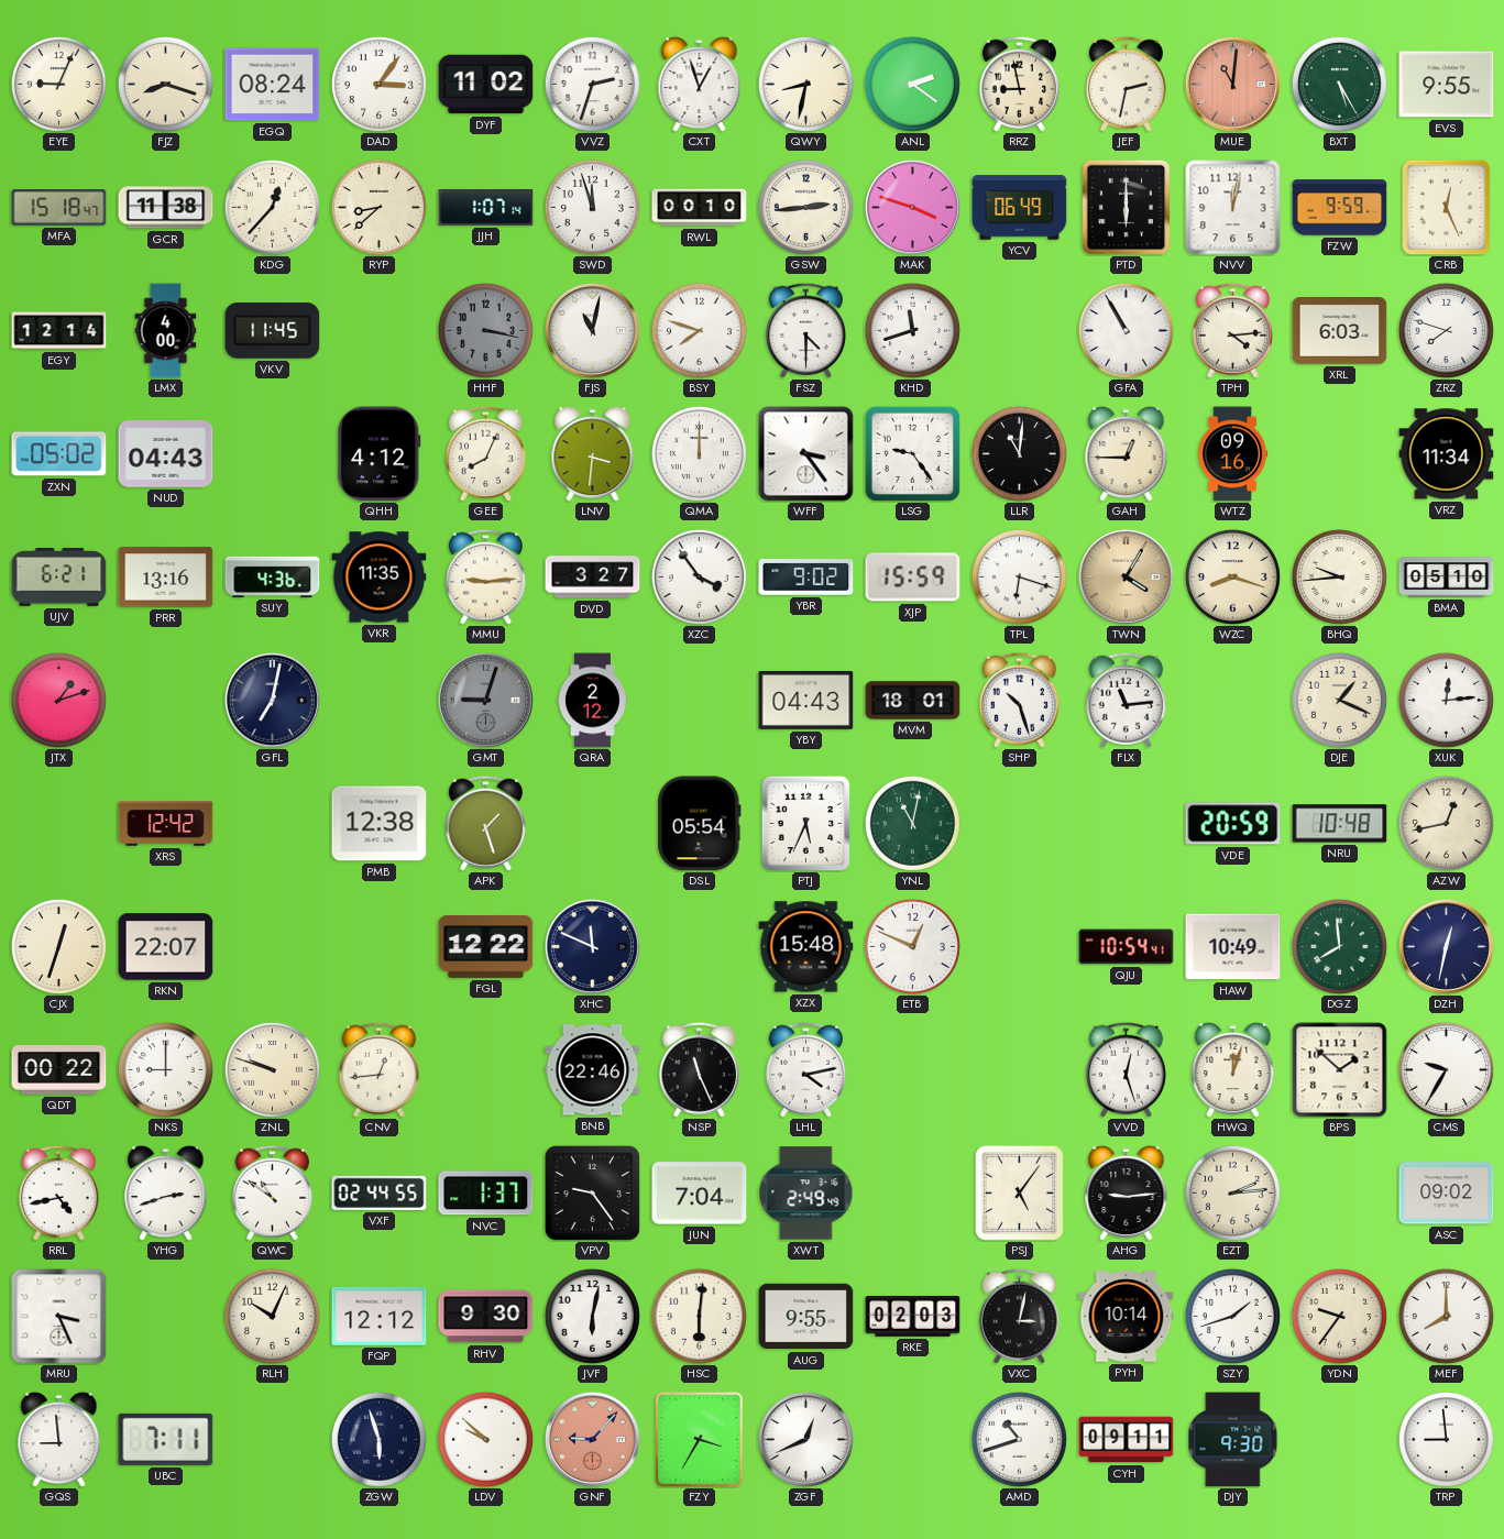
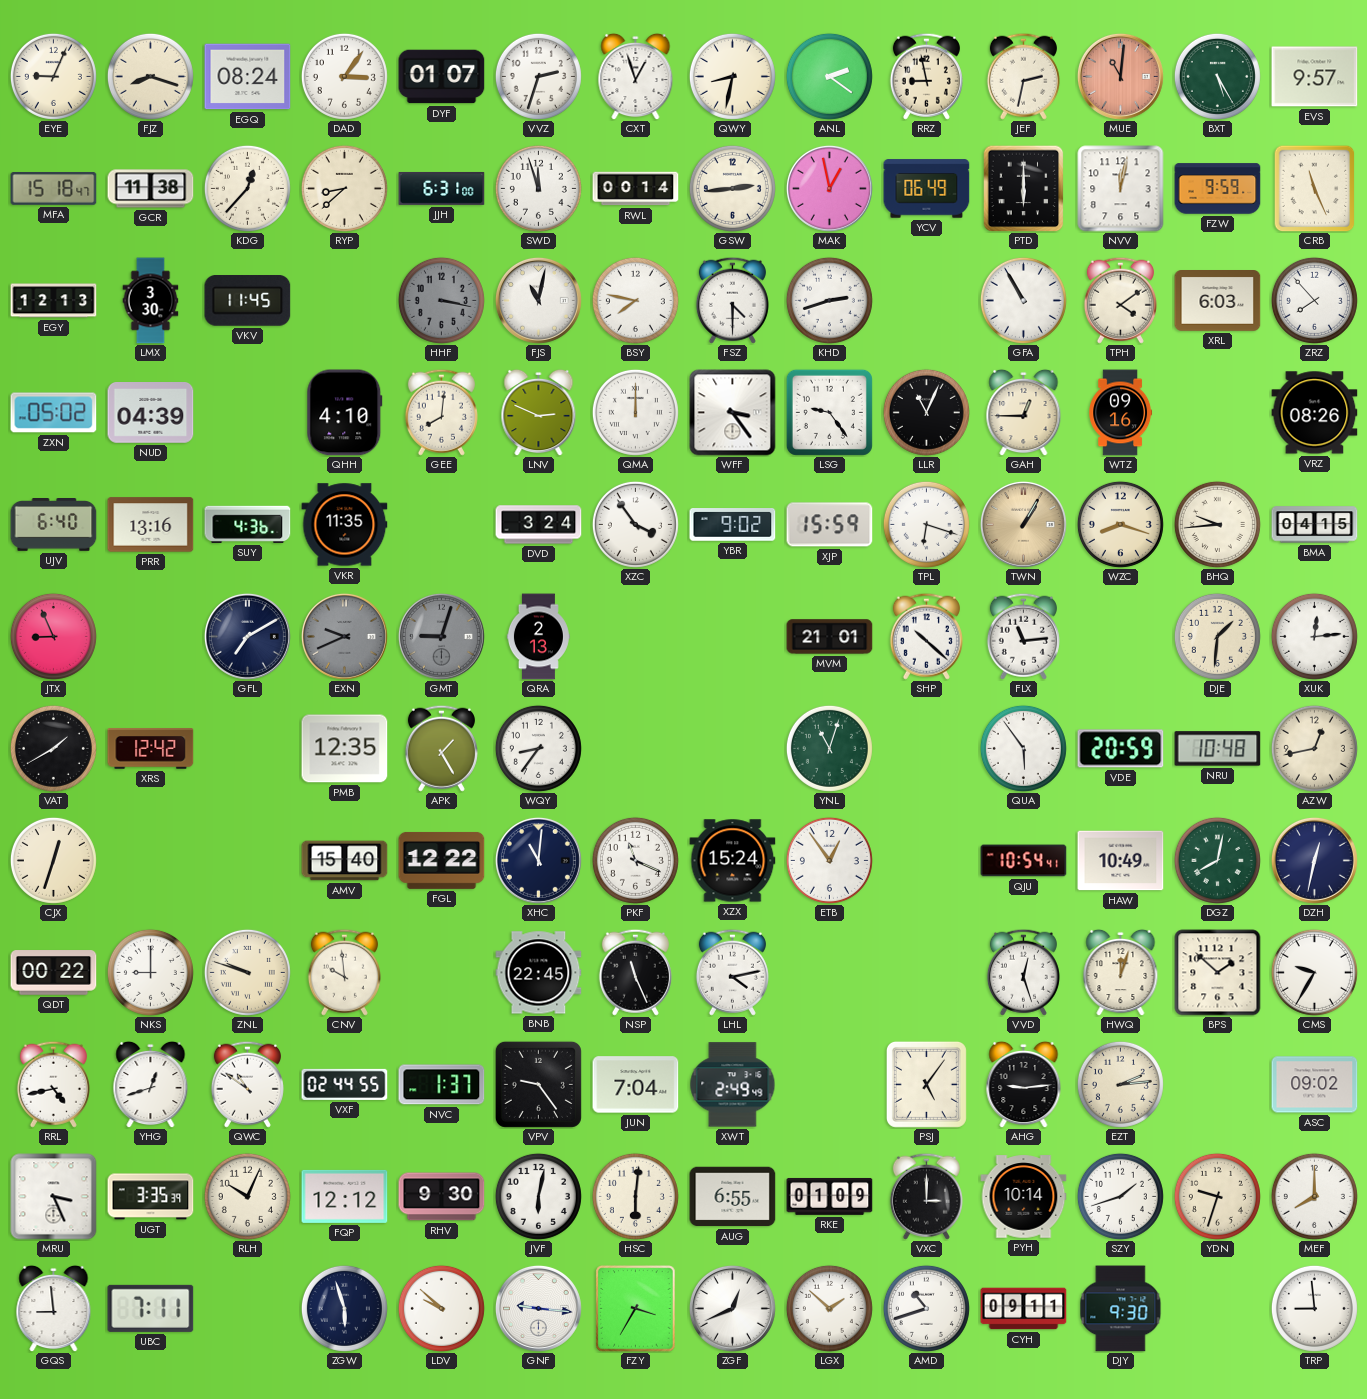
DYF: 11:02 -> 01:07 (442, 77)
EVS: 9:55 -> 9:57 (1315, 77)
JJH: 1:07 -> 6:31 (442, 188)
RWL: 00:10 -> 00:14 (636, 189)
MAK: 3:48 -> 12:58 (829, 188)
CRB: 12:26 -> 11:26 (1315, 188)
EGY: 12:14 -> 12:13 (54, 301)
LMX: 4:00 -> 3:30 (151, 301)
BSY: 7:48 -> 7:47 (635, 300)
KHD: 11:42 -> 2:42 (829, 300)
TPH: 4:14 -> 4:09 (1120, 300)
ZRZ: 7:48 -> 7:53 (1314, 300)
NUD: 04:43 -> 04:39 (151, 413)
QHH: 4:12 -> 4:10 (345, 413)
GEE: 8:04 -> 8:01 (441, 412)
LNV: 3:31 -> 2:49 (539, 412)
LLR: 11:01 -> 11:04 (926, 412)
VRZ: 11:34 -> 08:26 (1315, 413)
UJV: 6:21 -> 6:40 (54, 525)
MMU: 9:14 -> none (485, 576)
DVD: 3:27 -> 3:24 (539, 525)
TWN: 4:05 -> 1:05 (1023, 524)
BMA: 05:10 -> 04:15 (1315, 525)
JTX: 1:12 -> 8:56 (53, 636)
GFL: 7:02 -> 7:10 (247, 636)
EXN: none -> 9:41 (344, 636)
QRA: 2:12 -> 2:13 (538, 637)
YBY: 04:43 -> none (806, 700)
MVM: 18:01 -> 21:01 (830, 637)
SHP: 10:27 -> 10:22 (926, 636)
DJE: 1:19 -> 1:31 (1217, 636)
VAT: none -> 1:40 (53, 748)
PMB: 12:38 -> 12:35 (345, 749)
APK: 1:27 -> 1:25 (441, 748)
WQY: none -> 8:36 (538, 748)
DSL: 05:54 -> none (700, 824)
PTJ: 5:34 -> none (806, 823)
YNL: 11:02 -> 11:03 (829, 748)
QUA: none -> 5:54 (1023, 748)
RKN: 22:07 -> none (166, 947)
AMV: none -> 15:40 (345, 861)
XHC: 11:49 -> 11:01 (538, 860)
PKF: none -> 11:19 (635, 860)
XZX: 15:48 -> 15:24 (733, 861)
ETB: 12:49 -> 12:54 (829, 860)
DGZ: 7:59 -> 8:02 (1217, 860)
CNV: 12:44 -> 9:59 (344, 972)
BNB: 22:46 -> 22:45 (539, 973)
YHG: 2:42 -> 12:42 (151, 1084)
UGT: none -> 3:35 (151, 1197)
AUG: 9:55 -> 6:55 (733, 1197)
RKE: 02:03 -> 01:09 (830, 1196)
VXC: 3:02 -> 3:00 (926, 1196)
YDN: 9:36 -> 9:33 (1217, 1196)
GNF: 9:07 -> 9:16 (538, 1308)
GNF dial: salmon -> white (538, 1308)
LGX: none -> 1:52 (829, 1308)
